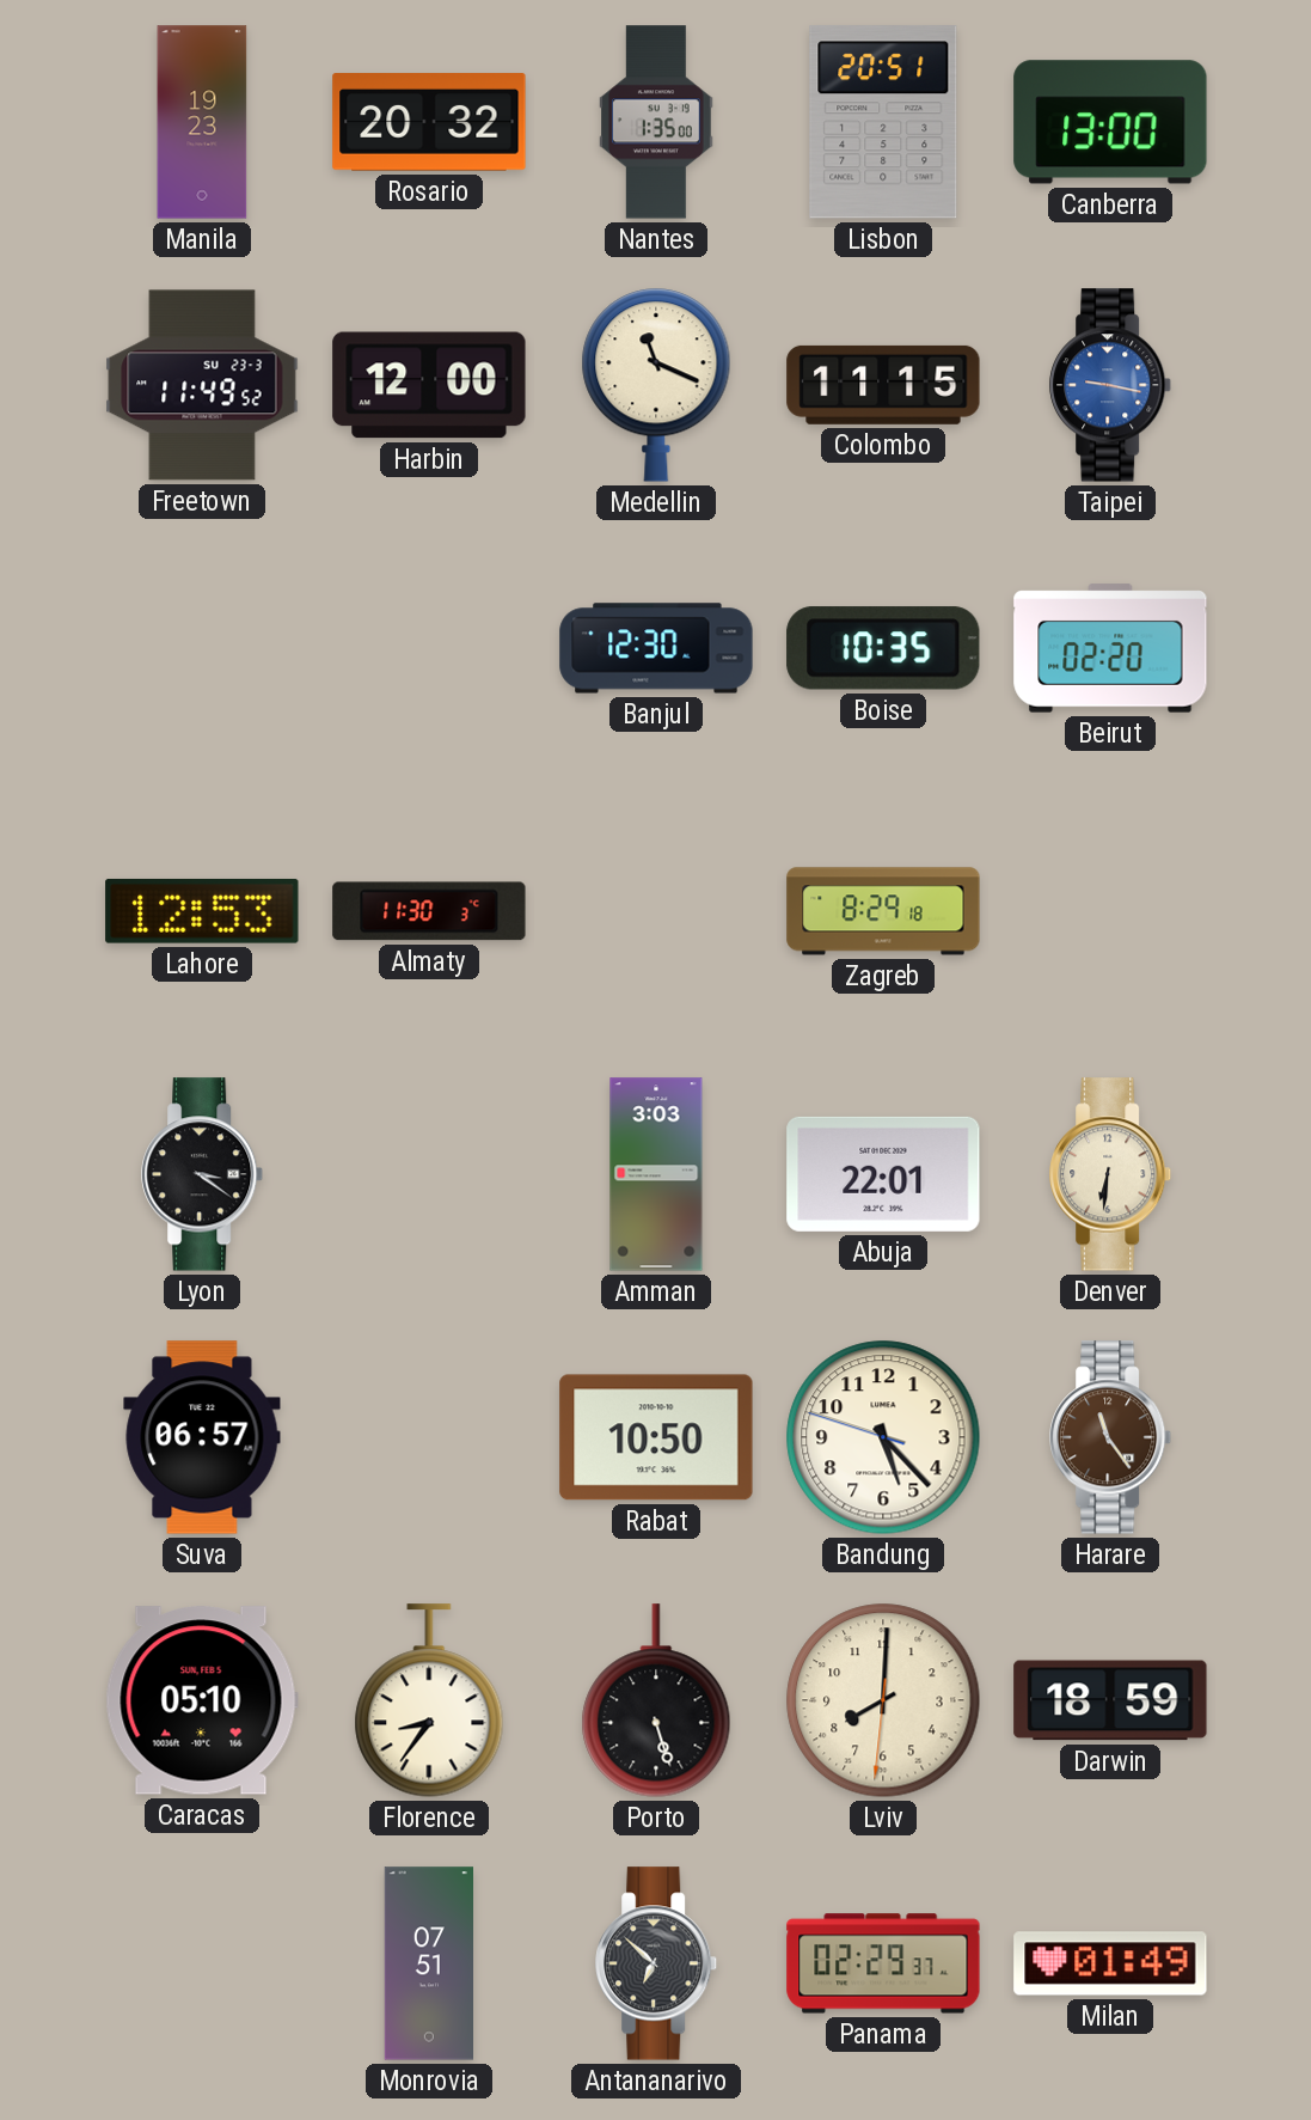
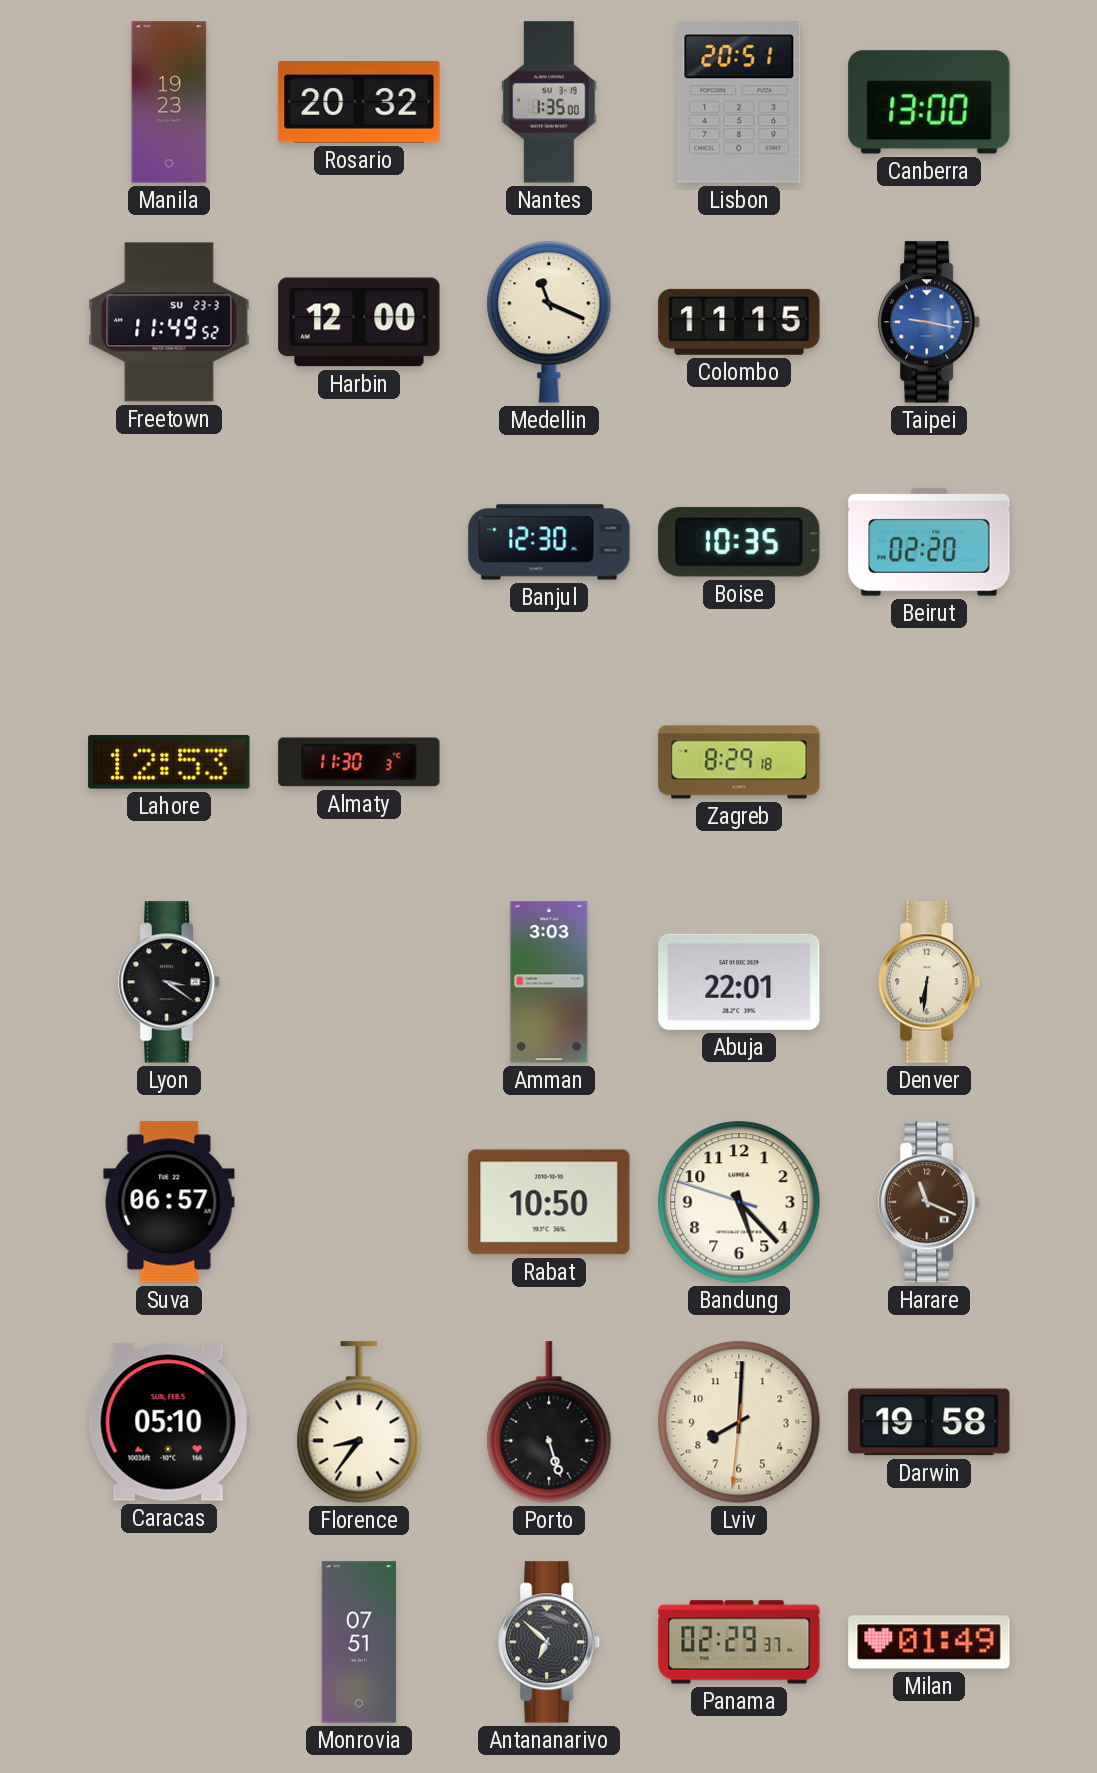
Harare: 11:24 -> 11:19 (930, 1202)
Darwin: 18:59 -> 19:58 (929, 1422)
